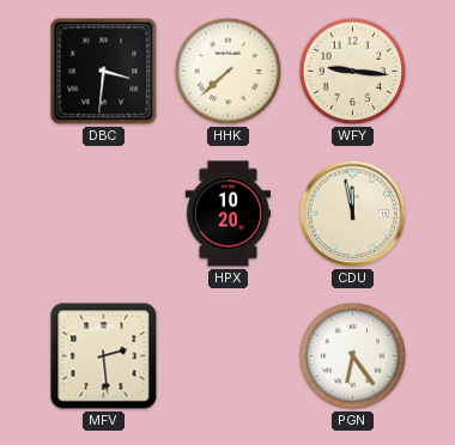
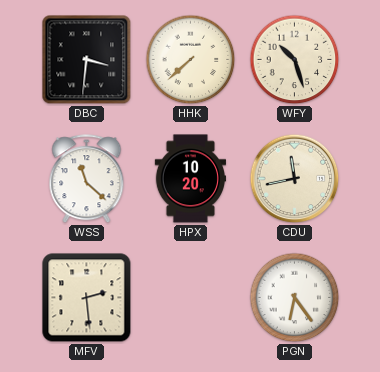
WFY: 9:16 -> 10:27 (295, 60)
WSS: none -> 11:22 (87, 179)
CDU: 11:58 -> 11:43 (295, 179)
